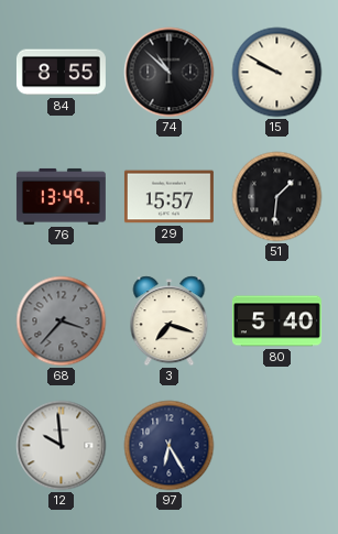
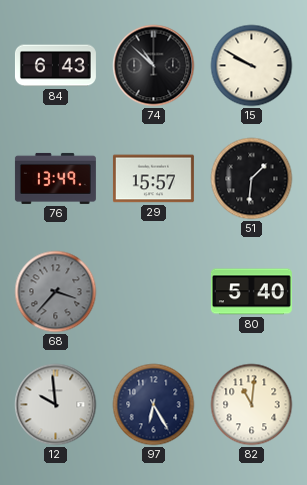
84: 8:55 -> 6:43 (55, 66)
3: 7:18 -> none (170, 322)
82: none -> 11:01 (252, 405)
